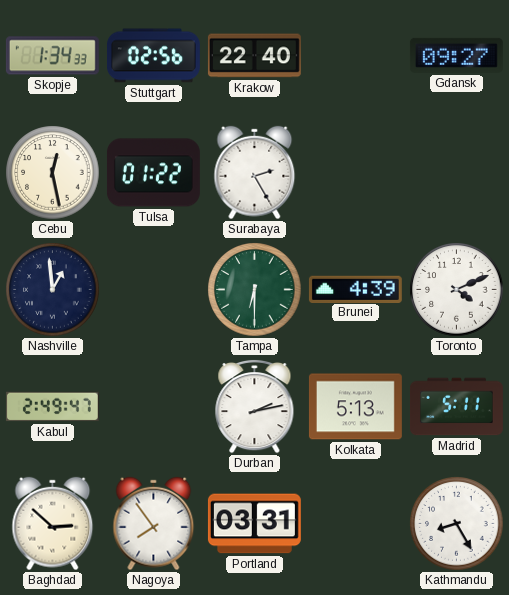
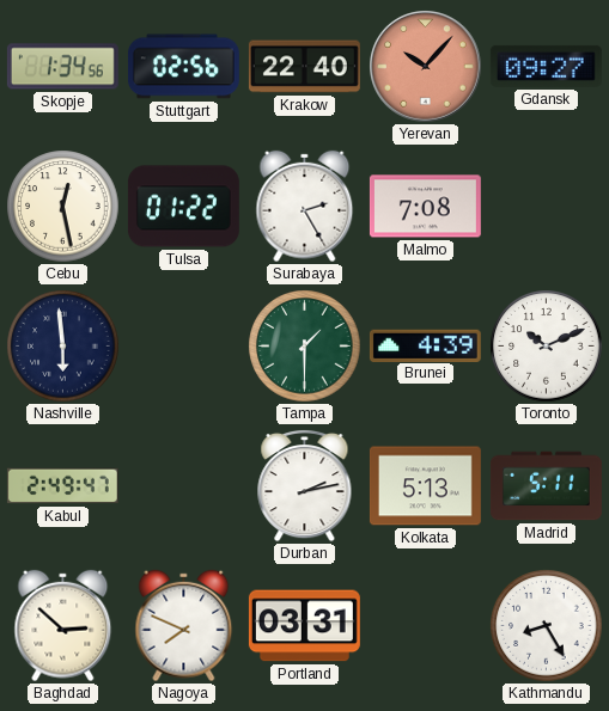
Skopje: 1:34:33 -> 1:34:56 (62, 67)
Yerevan: none -> 10:07 (426, 67)
Malmo: none -> 7:08 (425, 207)
Nashville: 12:59 -> 5:59 (63, 347)
Tampa: 6:30 -> 1:30 (305, 347)
Toronto: 4:11 -> 10:11 (547, 347)
Nagoya: 7:54 -> 7:49 (184, 626)
